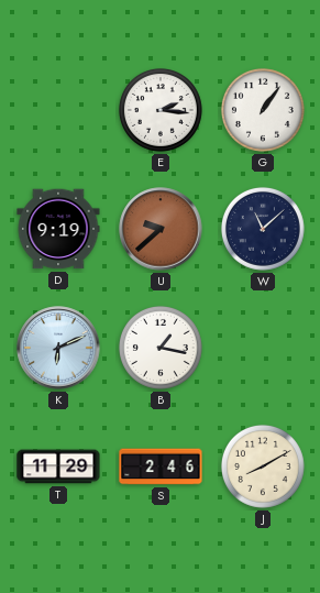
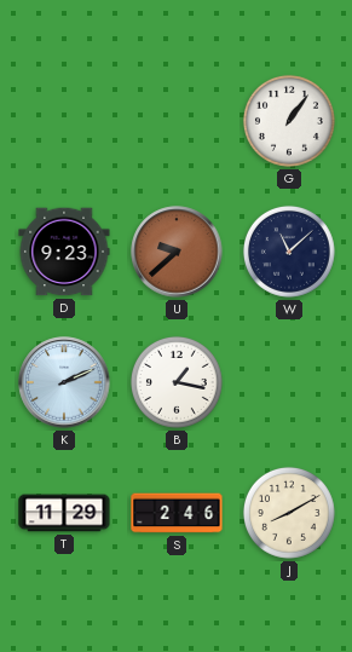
E: 2:16 -> none (161, 110)
D: 9:19 -> 9:23 (64, 252)
K: 6:11 -> 2:11 (64, 382)
